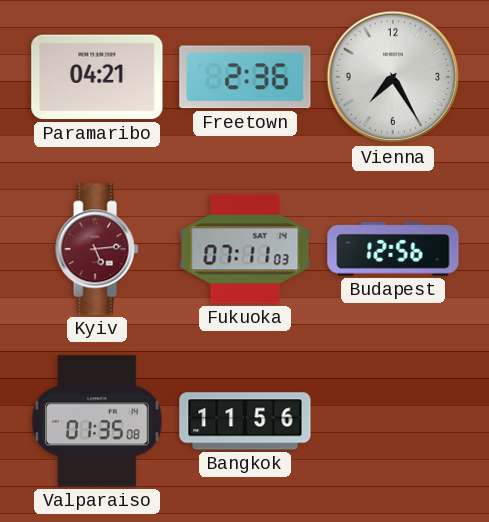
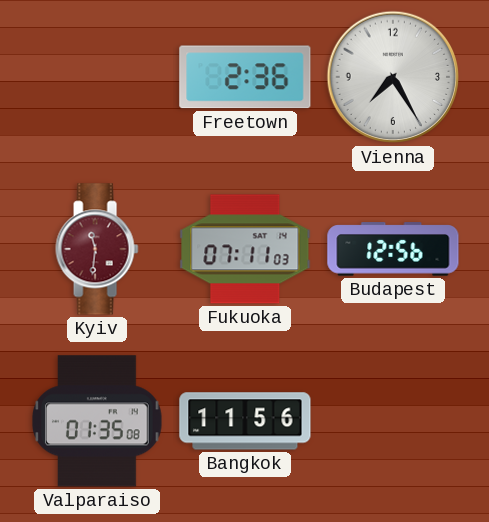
Paramaribo: 04:21 -> none (97, 77)
Kyiv: 5:14 -> 11:31 (97, 249)
